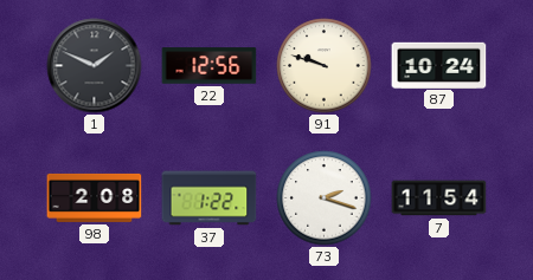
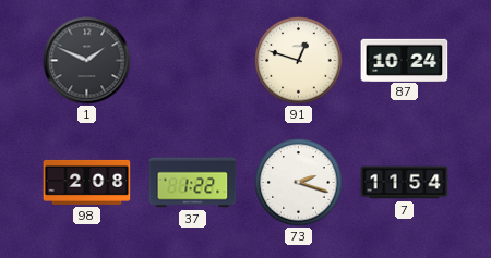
22: 12:56 -> none (210, 66)
91: 9:48 -> 12:48 (299, 61)
